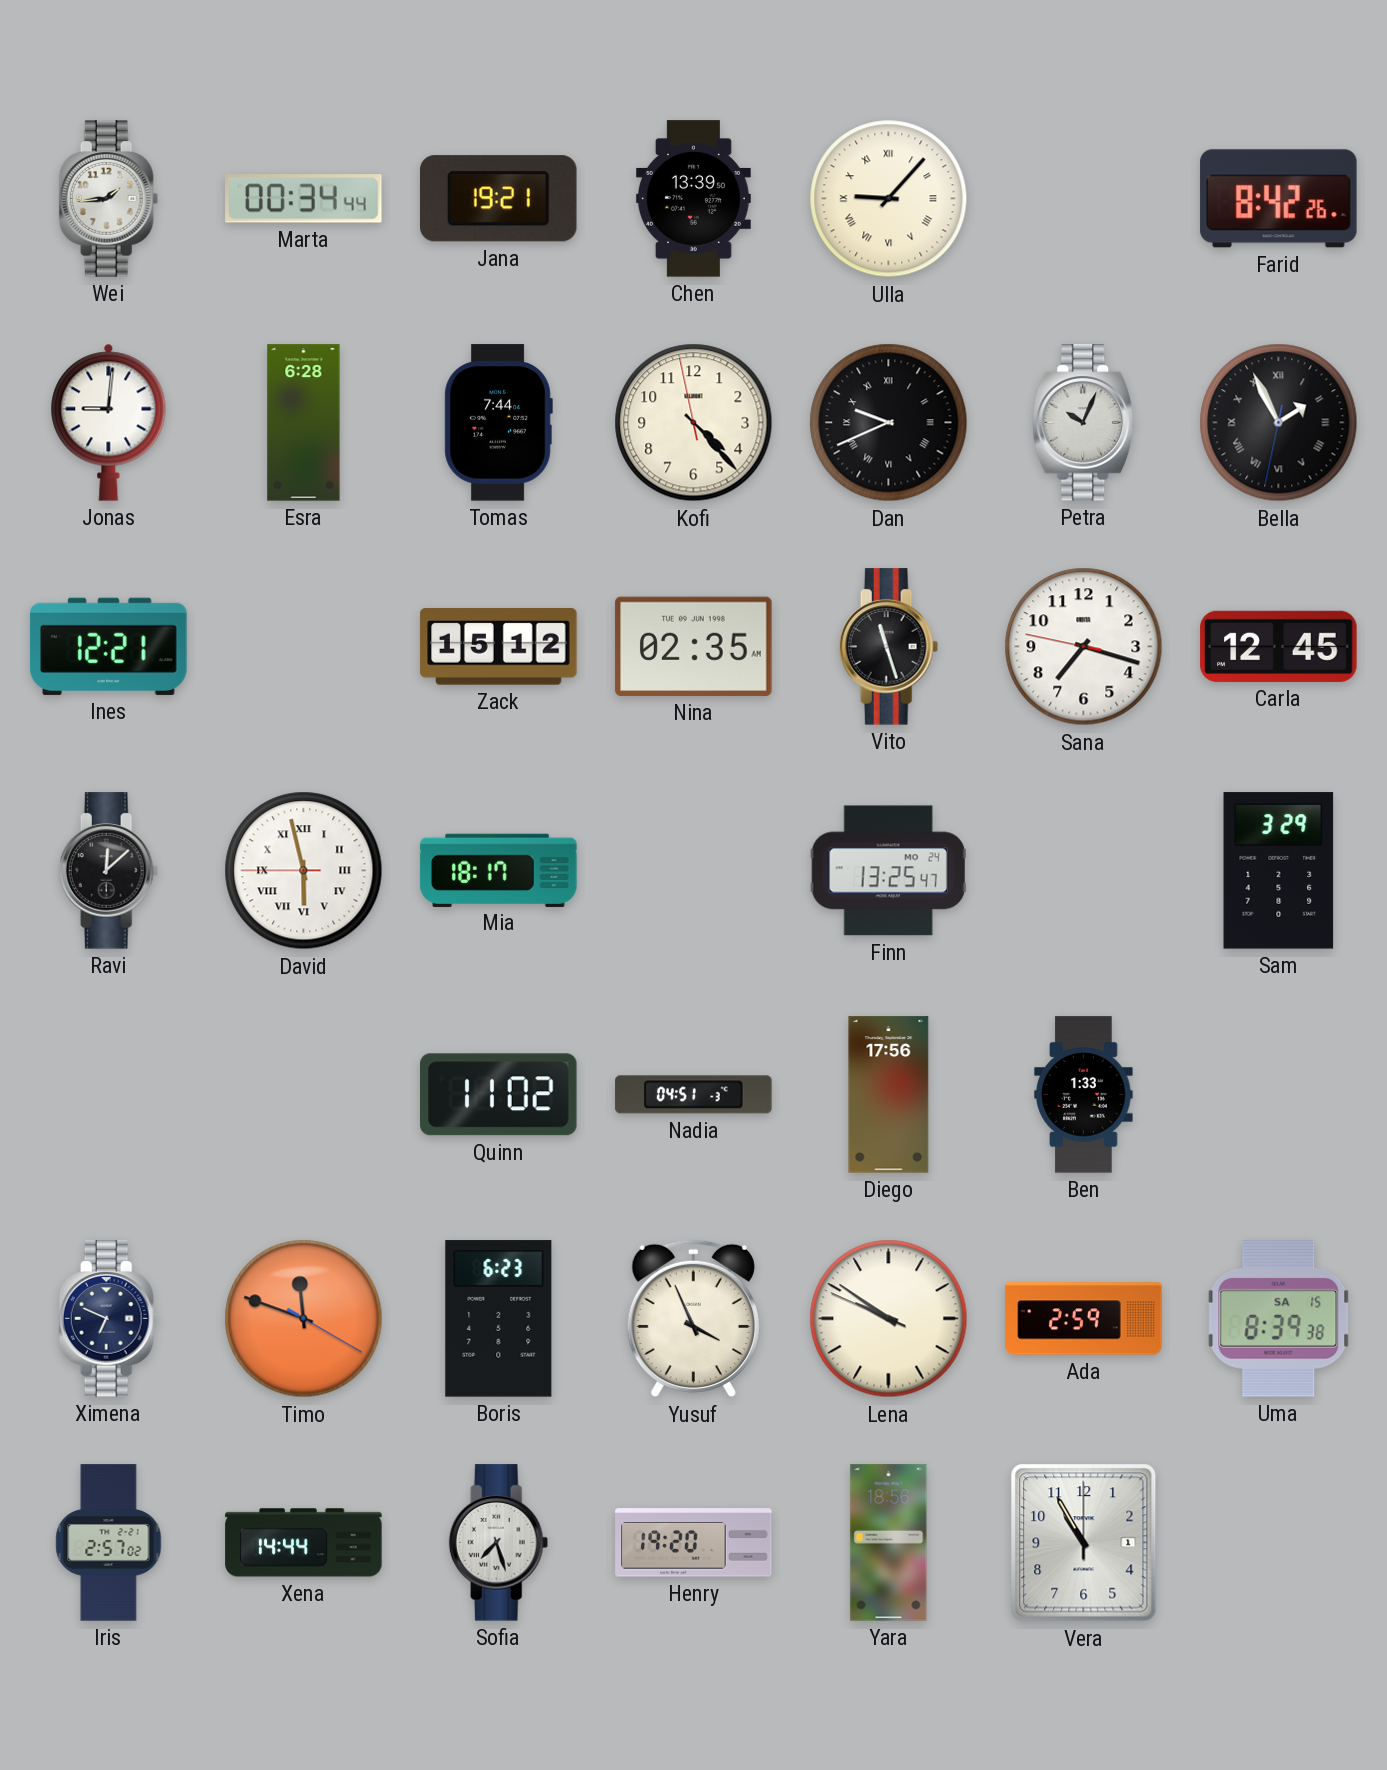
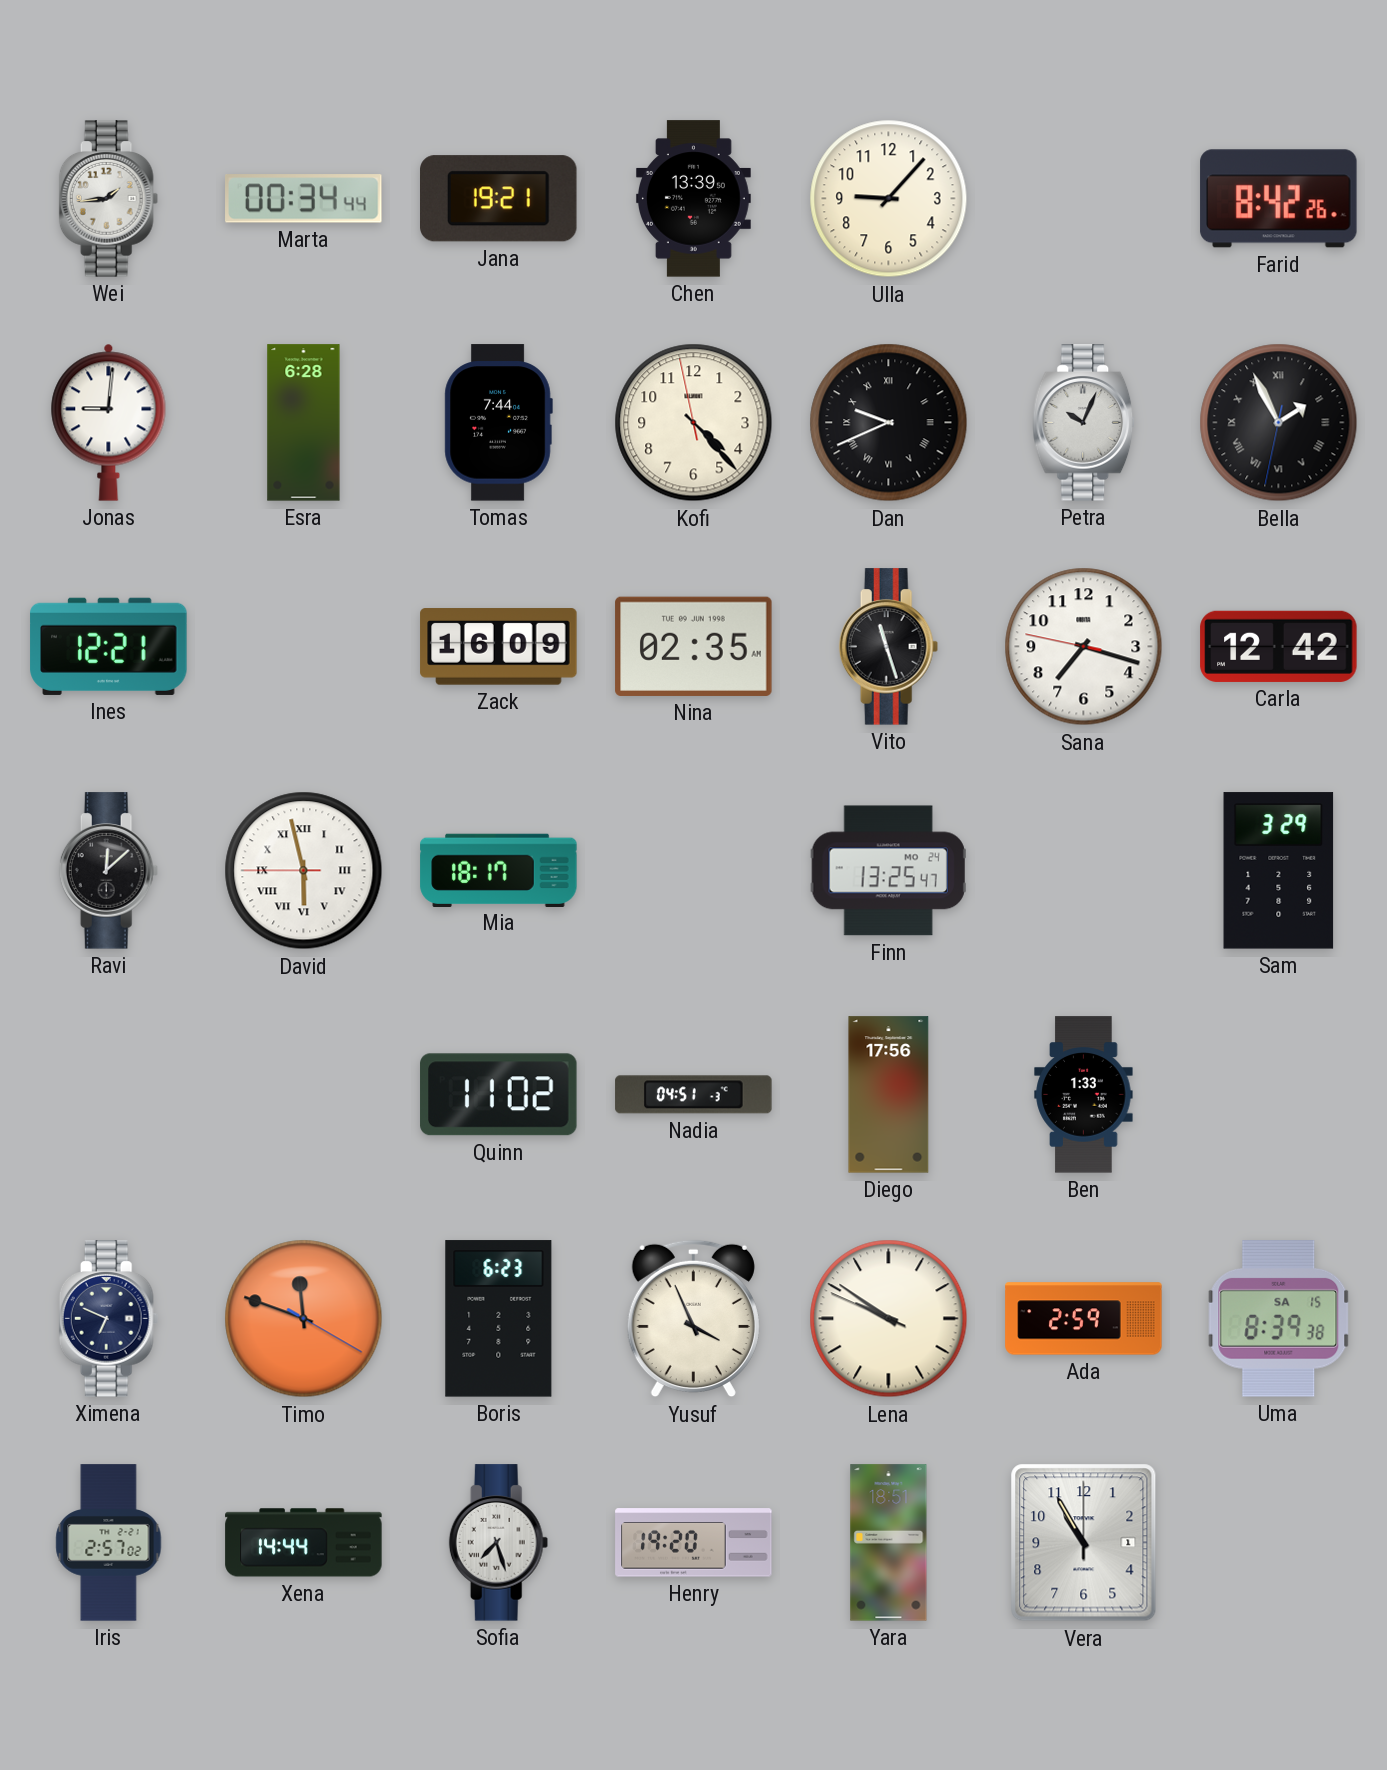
Ulla numerals: Roman -> Arabic (889, 199)
Zack: 15:12 -> 16:09 (499, 647)
Carla: 12:45 -> 12:42 (1279, 646)
Yara: 18:56 -> 18:51 (889, 1543)
